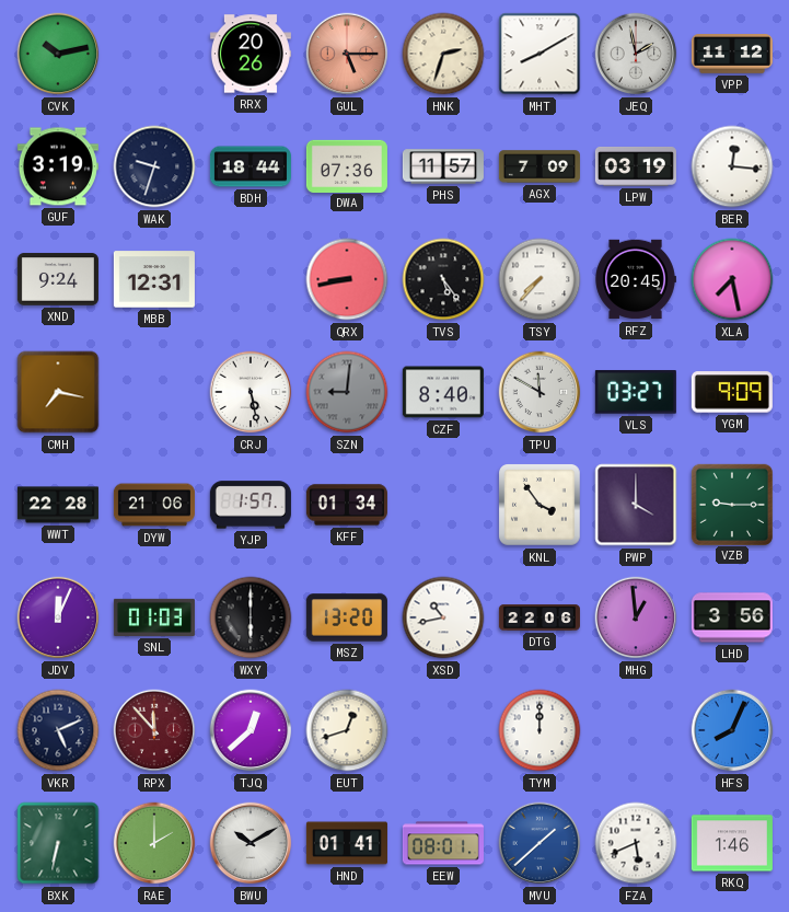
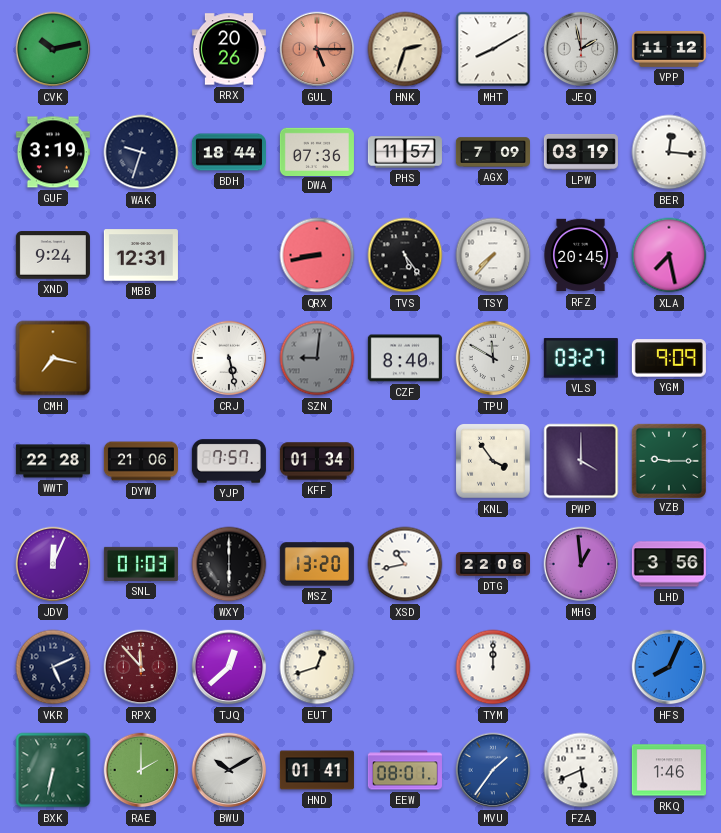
YJP: 1:57 -> 7:57 (229, 461)
MVU: 1:38 -> 1:36 (493, 770)
